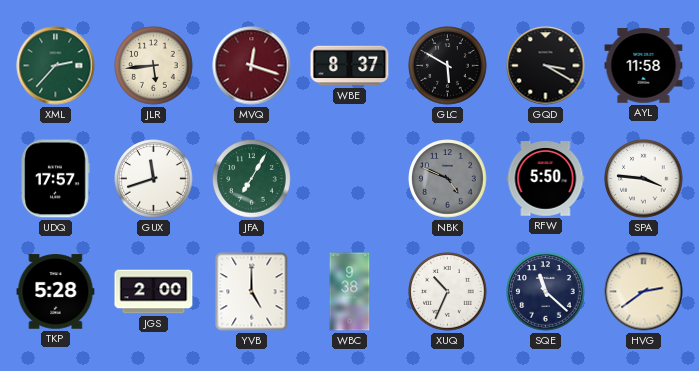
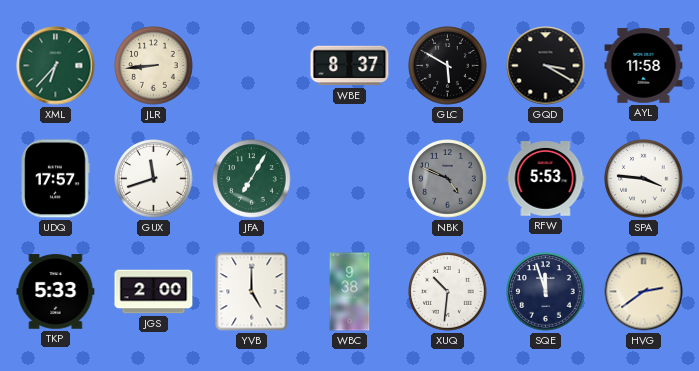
XML: 2:37 -> 6:37 (56, 66)
JLR: 5:44 -> 8:44 (154, 66)
MVQ: 12:18 -> none (252, 66)
RFW: 5:50 -> 5:53 (546, 179)
TKP: 5:28 -> 5:33 (56, 292)
XUQ: 10:34 -> 10:31 (448, 292)
SQE: 11:22 -> 11:57 (546, 292)
